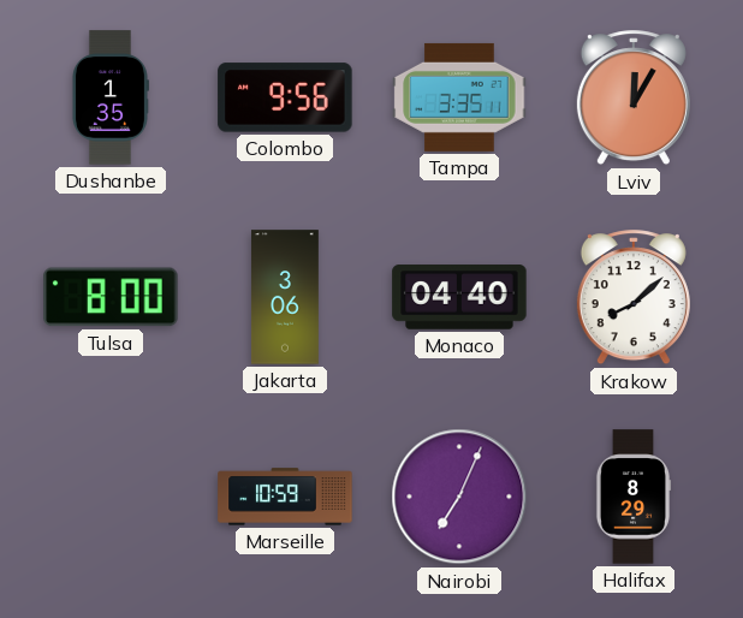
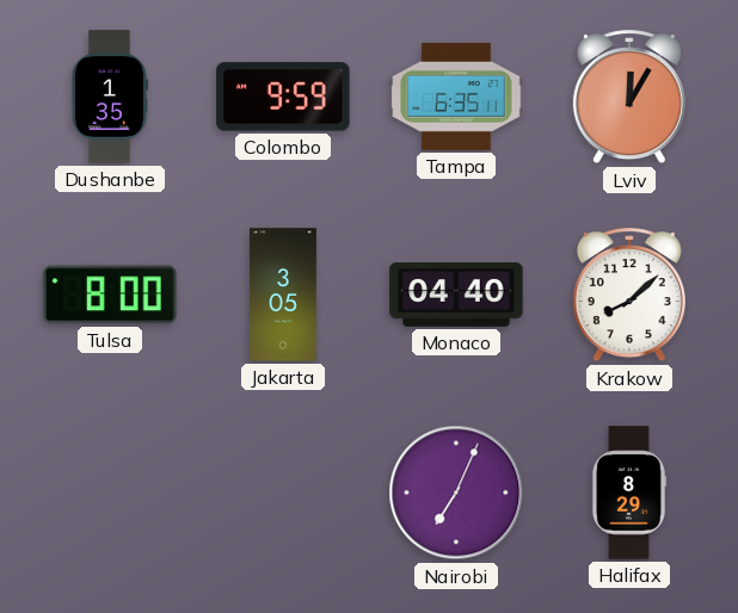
Colombo: 9:56 -> 9:59 (283, 97)
Tampa: 3:35 -> 6:35 (456, 97)
Jakarta: 3:06 -> 3:05 (283, 295)
Marseille: 10:59 -> none (285, 497)
